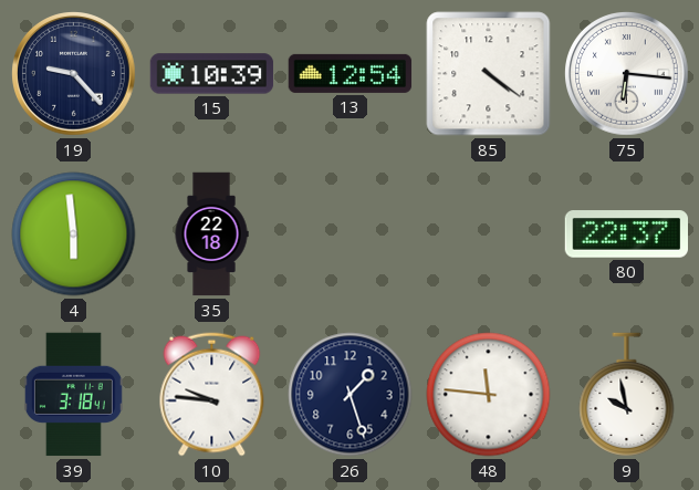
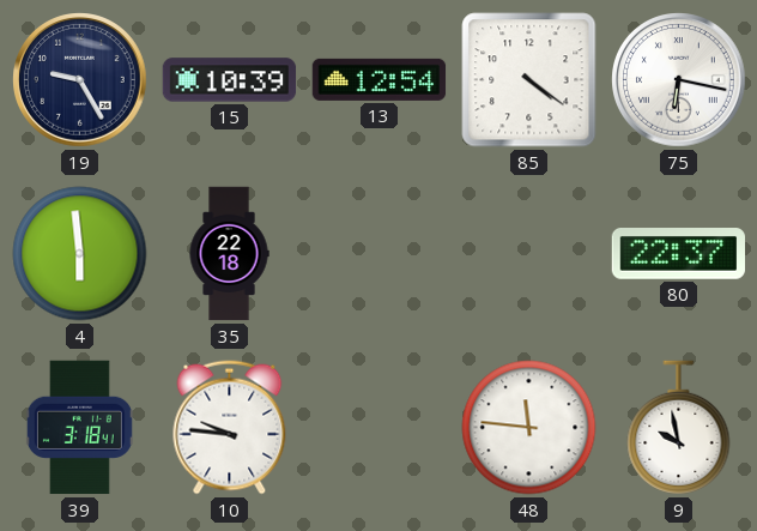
19: 9:23 -> 9:25 (80, 80)
75: 6:16 -> 6:17 (679, 80)
26: 1:27 -> none (351, 395)
